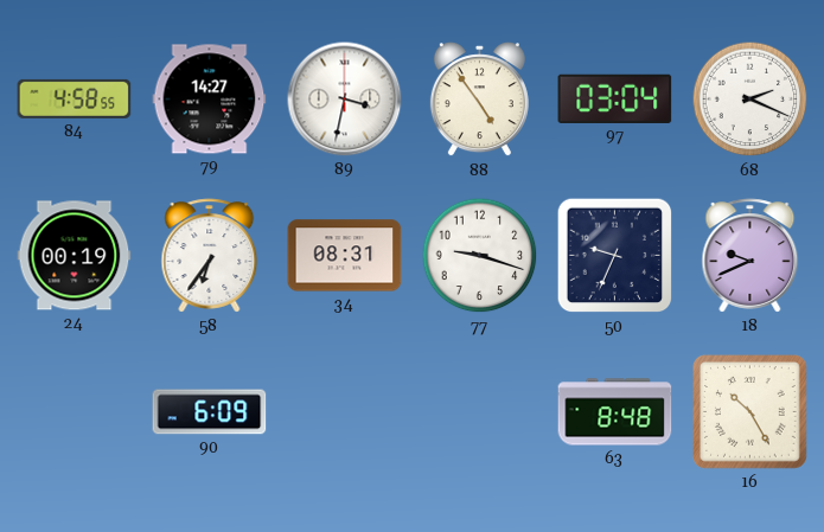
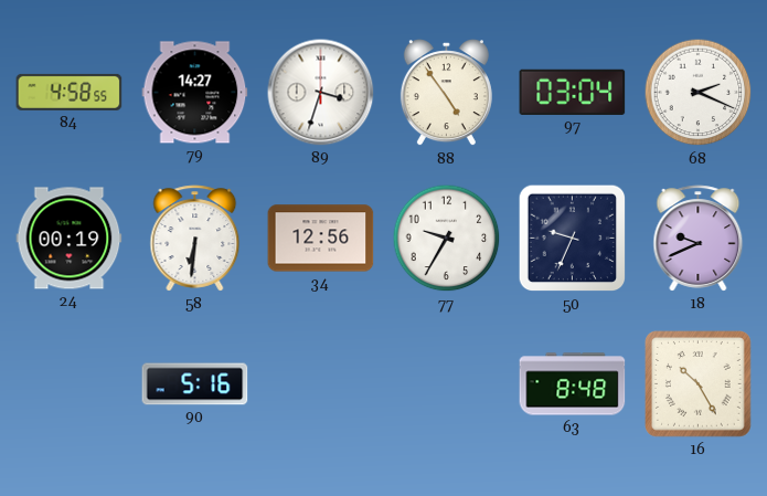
89: 3:32 -> 3:33 (321, 93)
58: 6:36 -> 6:31 (195, 239)
34: 08:31 -> 12:56 (321, 239)
77: 9:18 -> 9:35 (447, 239)
90: 6:09 -> 5:16 (195, 384)
